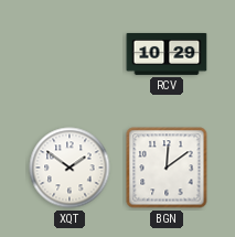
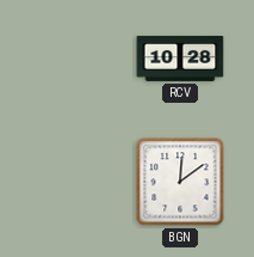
RCV: 10:29 -> 10:28 (180, 59)
XQT: 1:51 -> none (70, 168)
